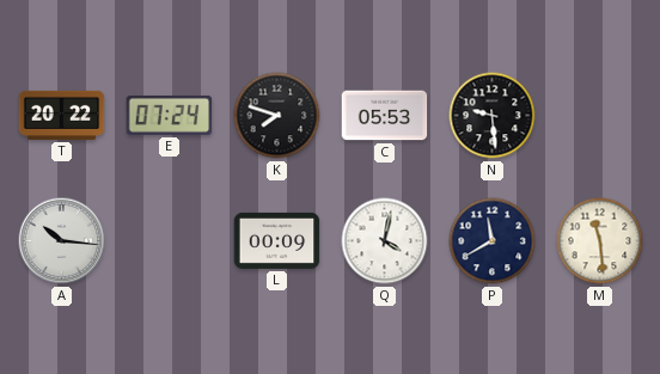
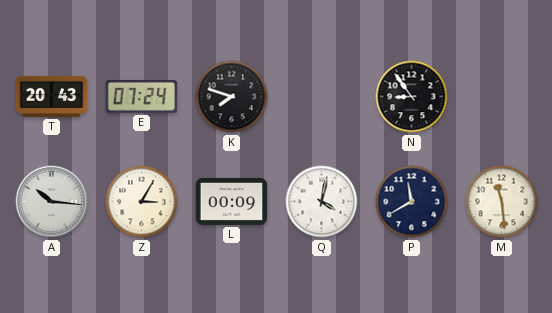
T: 20:22 -> 20:43 (52, 96)
C: 05:53 -> none (385, 116)
N: 9:29 -> 8:54 (412, 97)
Z: none -> 3:05 (142, 202)
